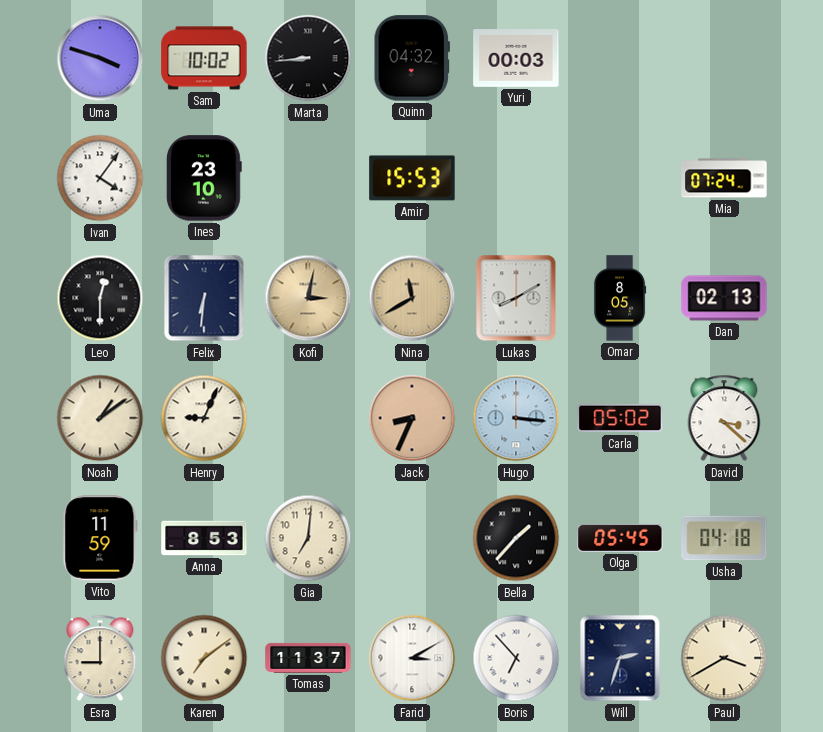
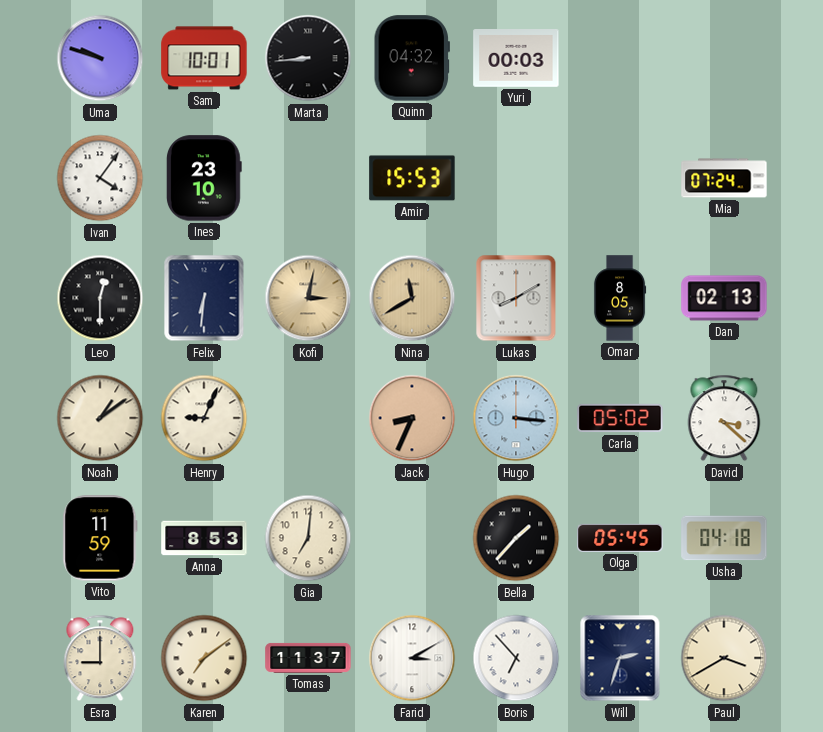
Uma: 3:48 -> 9:48 (100, 58)
Sam: 10:02 -> 10:01 (204, 58)
